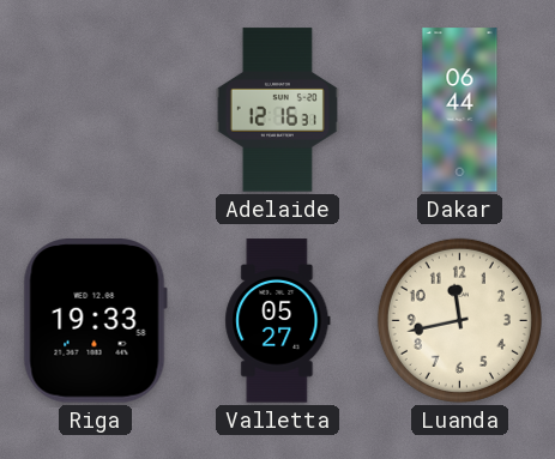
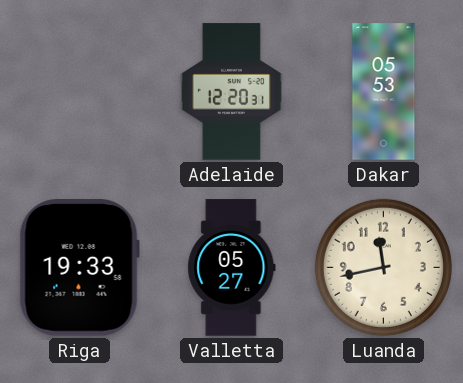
Adelaide: 12:16 -> 12:20 (231, 92)
Dakar: 06:44 -> 05:53 (384, 92)
